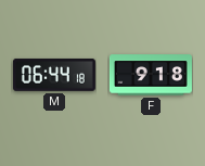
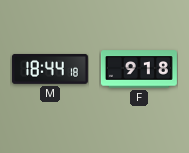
M: 06:44 -> 18:44 (50, 69)
